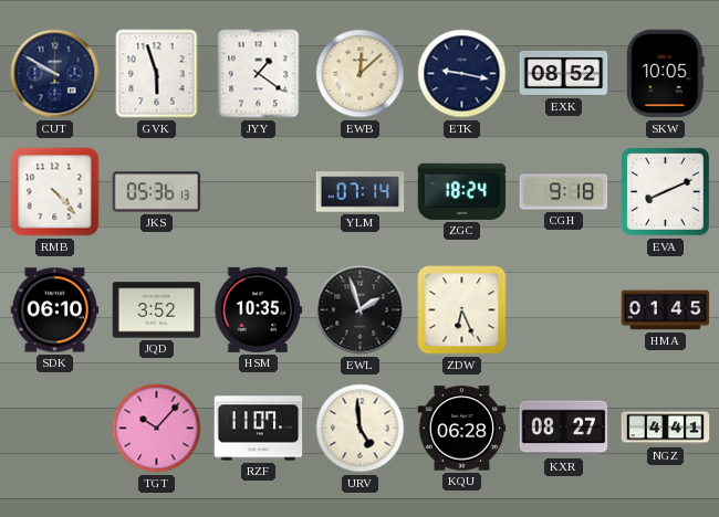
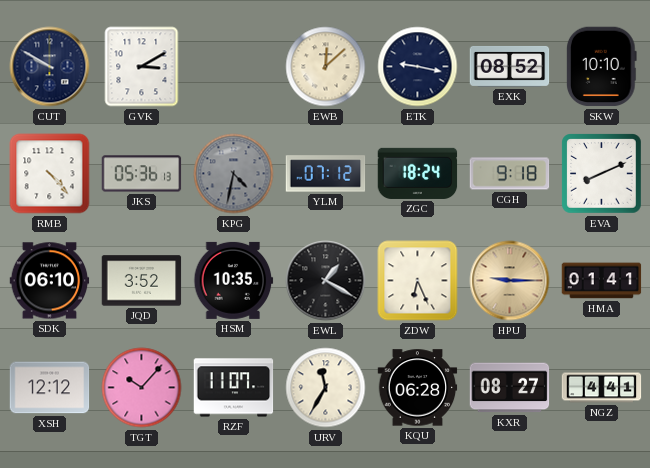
GVK: 5:57 -> 3:10 (142, 67)
JYY: 1:21 -> none (259, 74)
SKW: 10:05 -> 10:10 (601, 67)
KPG: none -> 4:32 (234, 174)
YLM: 07:14 -> 07:12 (326, 174)
EWL: 1:57 -> 1:20 (326, 281)
HPU: none -> 9:15 (510, 281)
HMA: 01:45 -> 01:41 (602, 281)
XSH: none -> 12:12 (50, 388)
URV: 4:59 -> 11:35 (326, 388)
